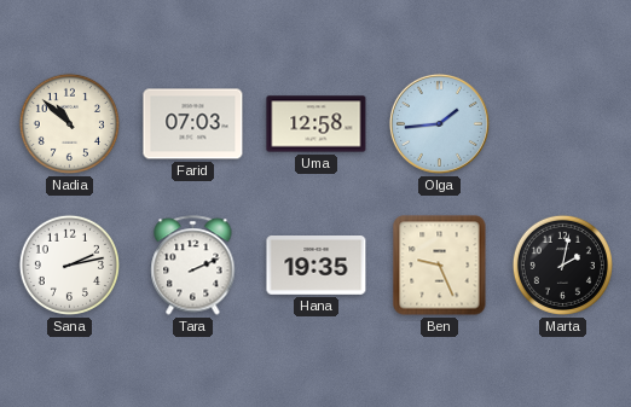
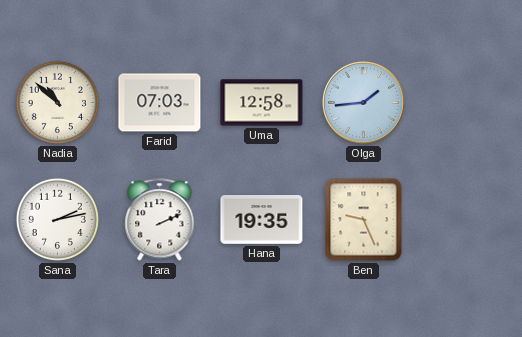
Marta: 2:02 -> none (562, 264)
